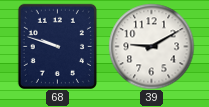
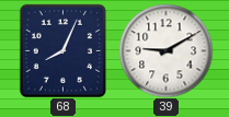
68: 9:48 -> 8:04 (62, 50)
